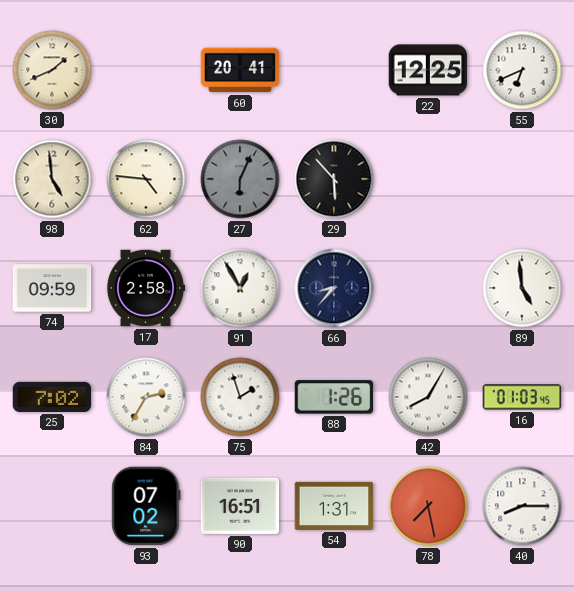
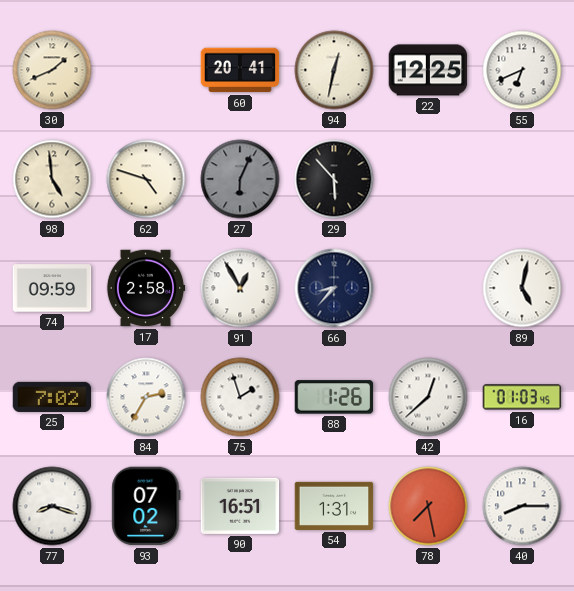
94: none -> 12:32 (334, 70)
62: 4:46 -> 4:48 (146, 179)
89: 4:59 -> 5:02 (522, 288)
42: 8:05 -> 12:38 (428, 397)
77: none -> 8:18 (52, 506)
